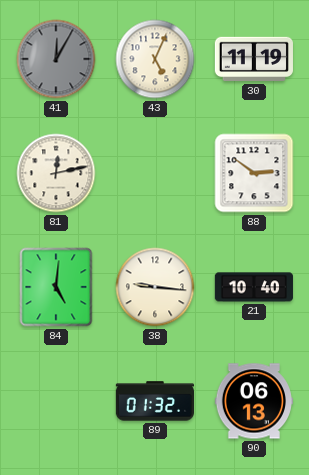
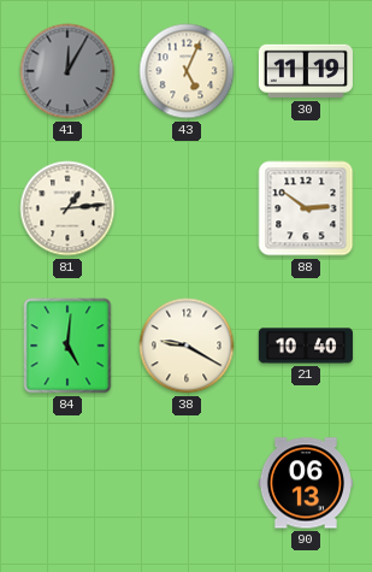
81: 12:13 -> 1:14 (67, 208)
38: 9:16 -> 9:20 (187, 346)
89: 01:32 -> none (154, 401)
